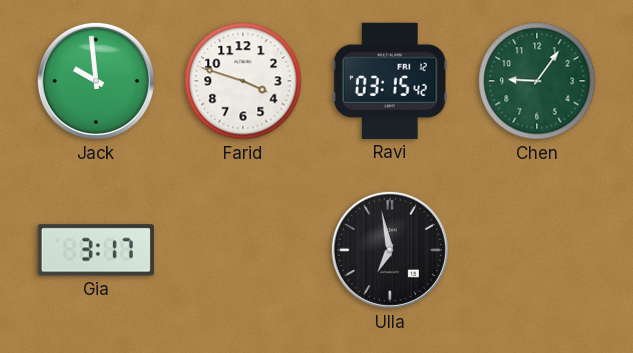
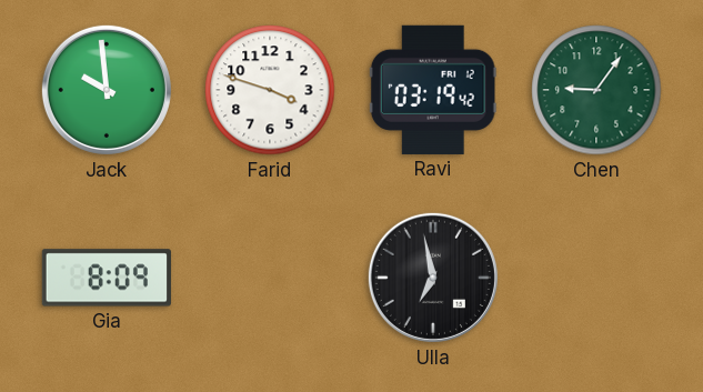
Ravi: 03:15 -> 03:19 (433, 90)
Gia: 3:17 -> 8:09 (107, 278)
